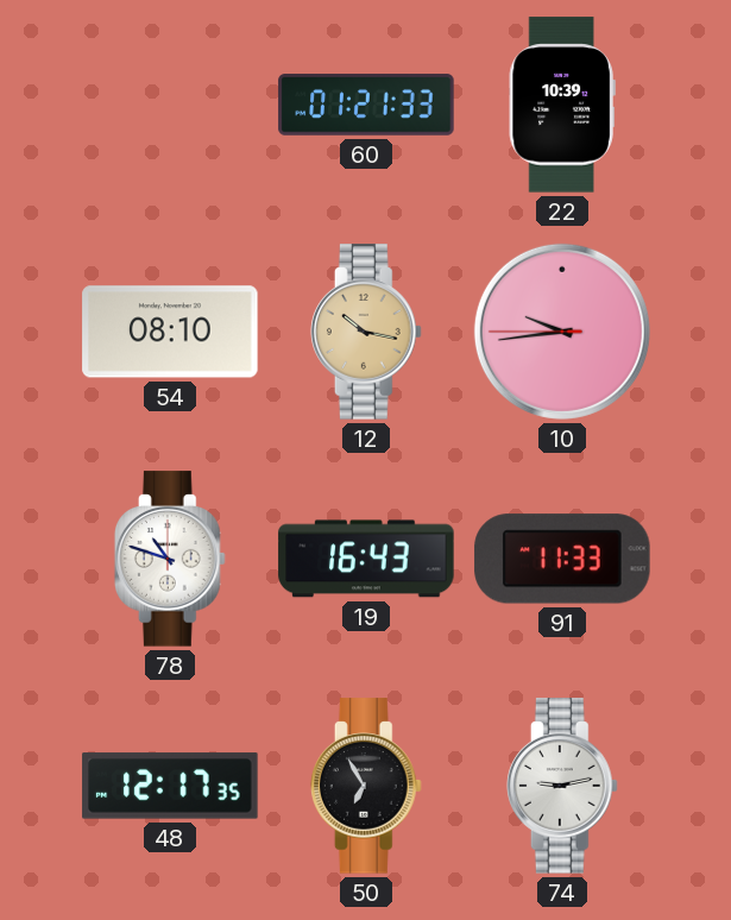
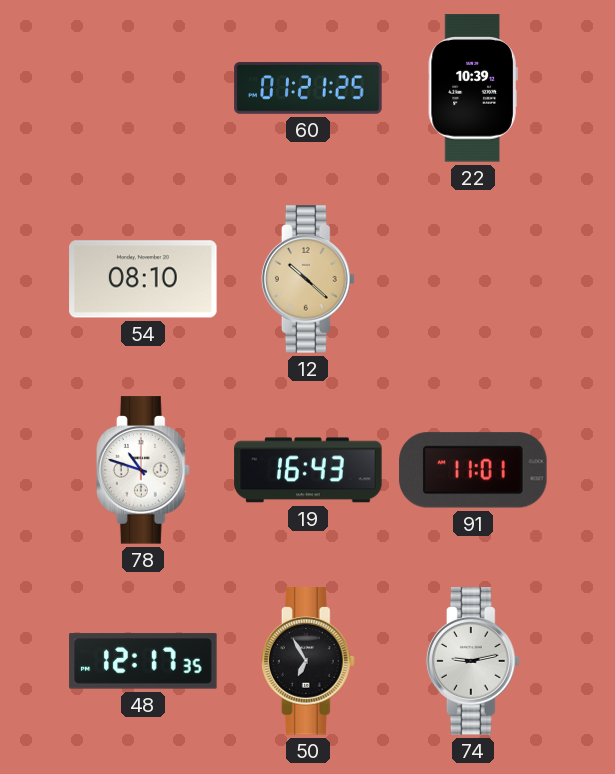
60: 01:21:33 -> 01:21:25 (308, 88)
12: 10:17 -> 10:22 (308, 279)
10: 9:43 -> none (562, 332)
91: 11:33 -> 11:01 (473, 470)
